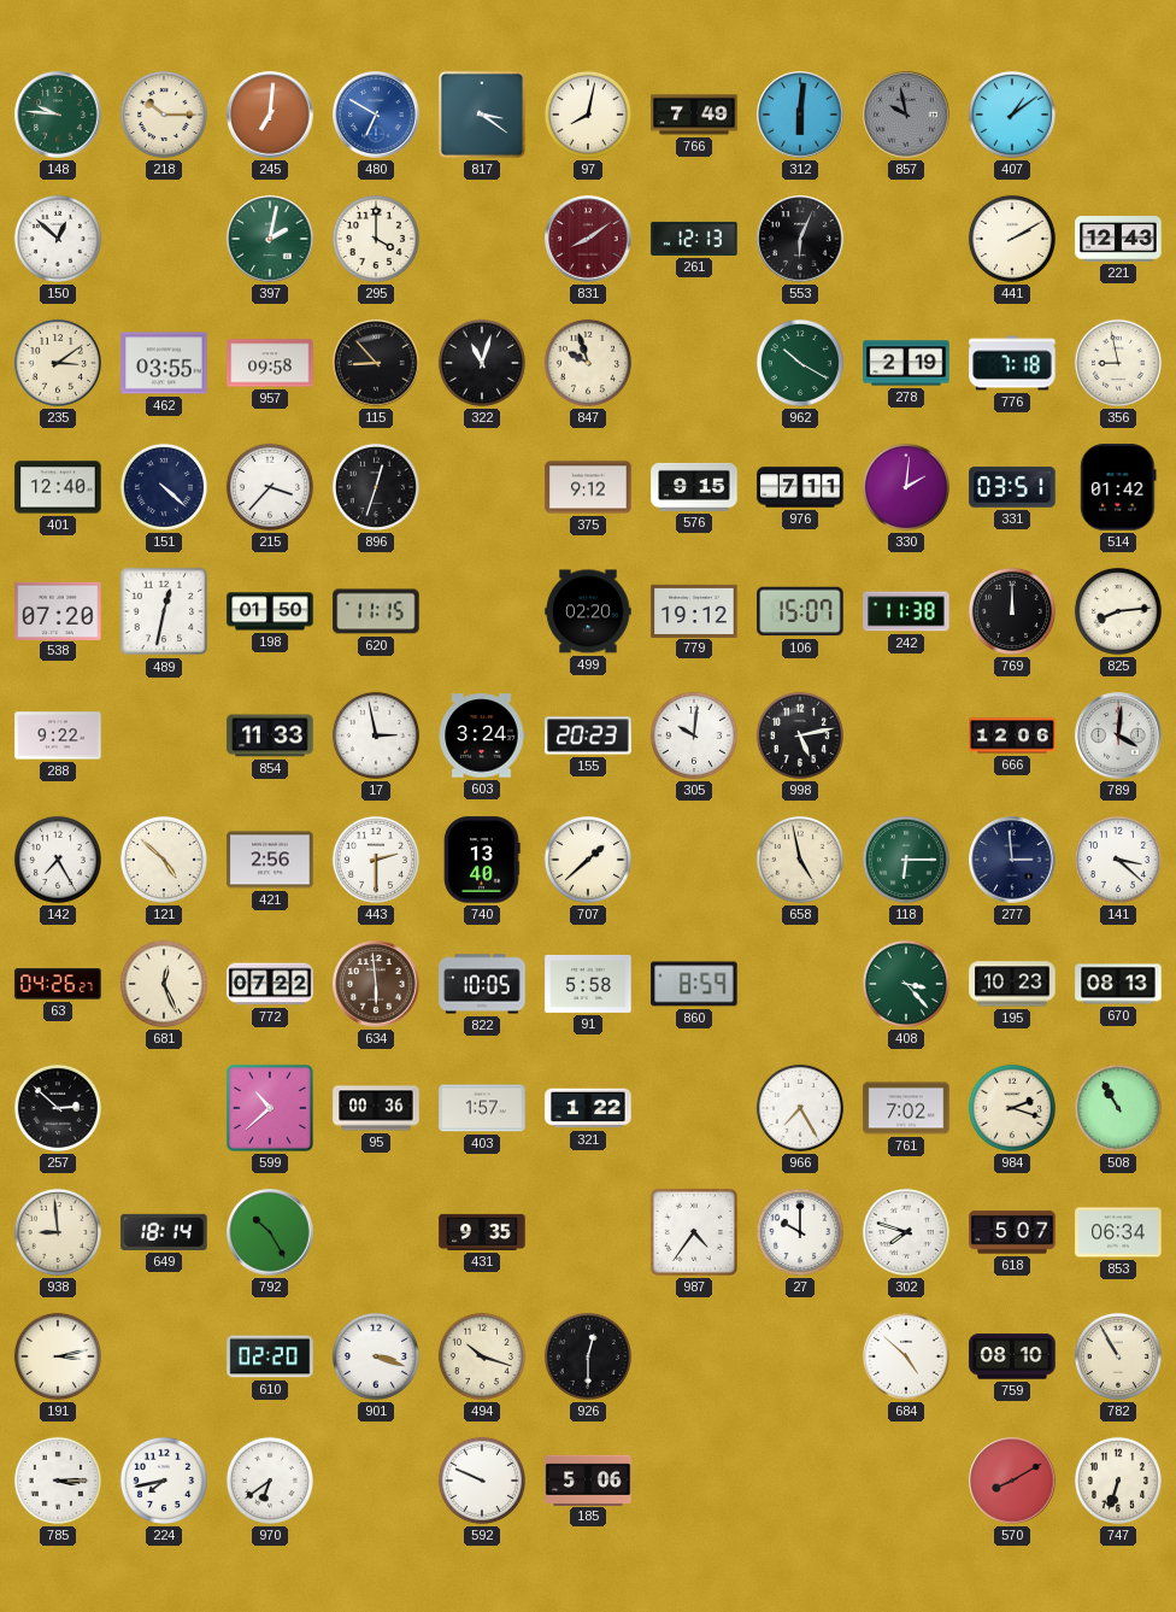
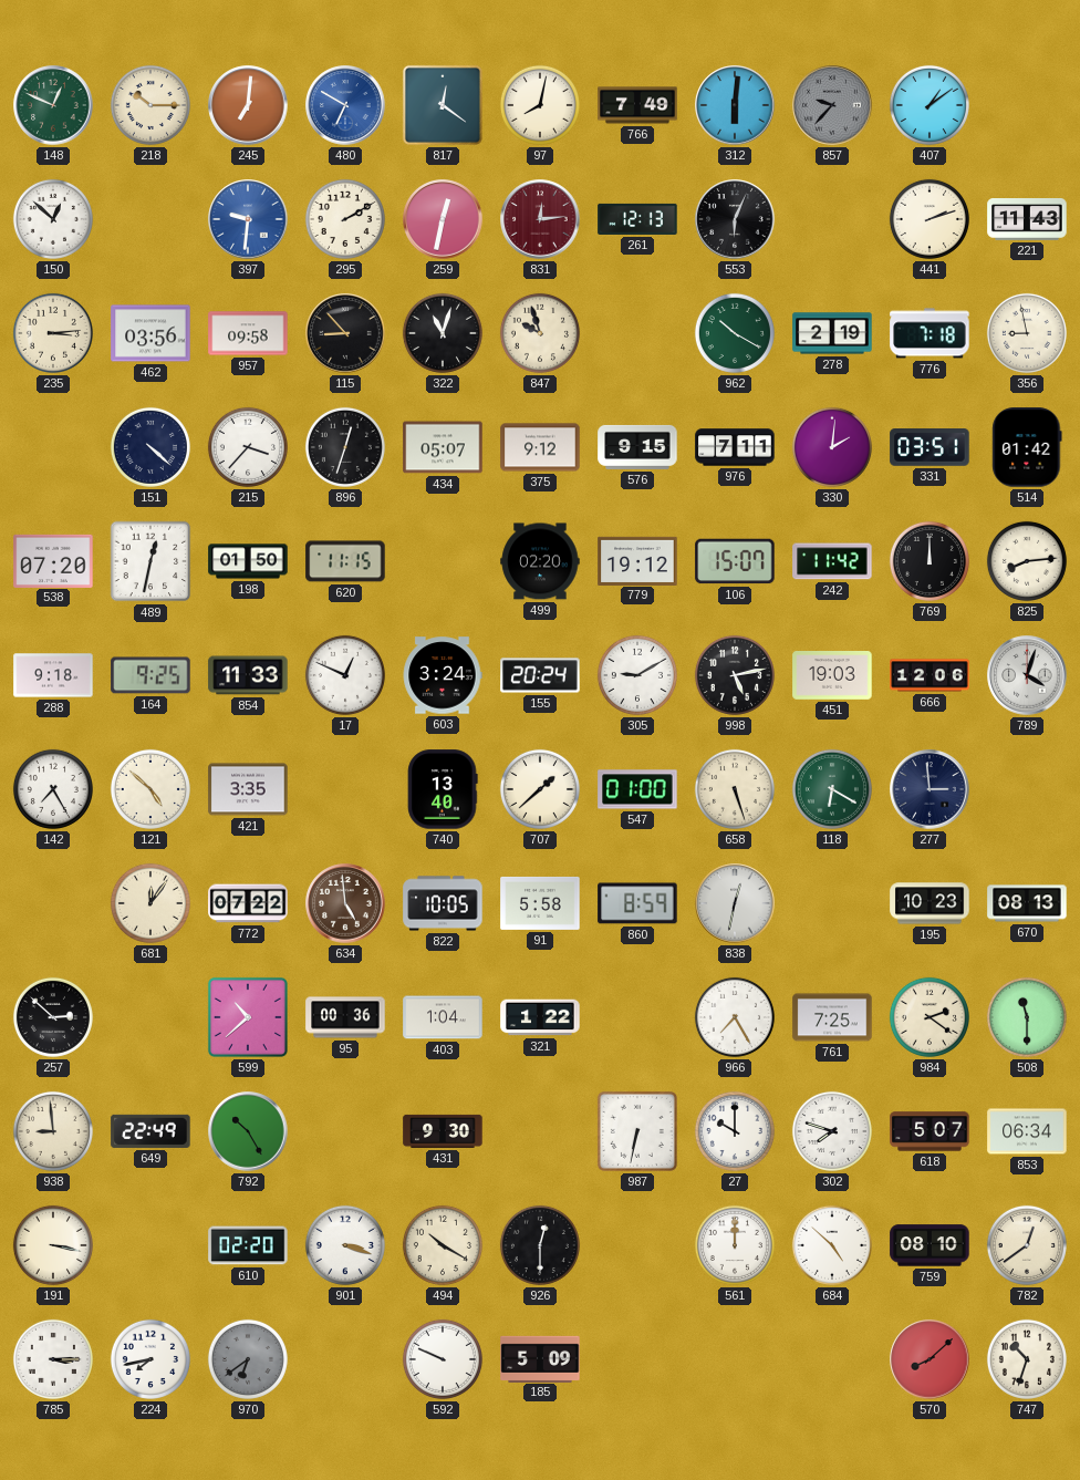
148: 9:46 -> 12:49 (53, 105)
817: 3:21 -> 12:21 (443, 105)
857: 9:58 -> 9:37 (832, 105)
397: 2:02 -> 9:31 (248, 219)
397 dial: green -> blue (248, 219)
295: 4:00 -> 2:10 (345, 219)
259: none -> 12:32 (443, 219)
831: 8:09 -> 12:14 (540, 219)
441: 2:10 -> 2:12 (930, 219)
221: 12:43 -> 11:43 (1027, 220)
235: 3:09 -> 3:14 (53, 333)
462: 03:55 -> 03:56 (150, 333)
401: 12:40 -> none (58, 487)
434: none -> 05:07 (443, 447)
242: 11:38 -> 11:42 (832, 561)
288: 9:22 -> 9:18 (53, 675)
164: none -> 9:25 (150, 675)
17: 2:58 -> 12:49 (345, 675)
155: 20:23 -> 20:24 (540, 675)
305: 10:01 -> 9:10 (637, 675)
451: none -> 19:03 (832, 676)
789: 4:01 -> 4:03 (1027, 675)
421: 2:56 -> 3:35 (248, 789)
443: 2:30 -> none (376, 860)
547: none -> 01:00 (637, 789)
658: 4:58 -> 5:27 (735, 789)
118: 6:15 -> 6:20 (832, 789)
141: 3:22 -> none (1118, 860)
63: 04:26 -> none (58, 984)
681: 12:26 -> 12:06 (150, 903)
634: 5:59 -> 4:59 (345, 903)
838: none -> 12:32 (735, 903)
408: 3:23 -> none (906, 984)
403: 1:57 -> 1:04 (443, 1017)
761: 7:02 -> 7:25 (832, 1017)
984: 2:18 -> 2:21 (930, 1017)
508: 10:55 -> 11:30 (1027, 1017)
649: 18:14 -> 22:49 (150, 1131)
431: 9:35 -> 9:30 (443, 1131)
987: 4:36 -> 6:32 (637, 1131)
191: 3:13 -> 3:17 (53, 1245)
494: 10:18 -> 10:20 (443, 1245)
561: none -> 12:00 (735, 1245)
782: 10:55 -> 12:39 (1027, 1245)
970 dial: white -> grey (248, 1359)
185: 5:06 -> 5:09 (540, 1358)
570: 8:10 -> 8:08 (930, 1359)
747: 6:33 -> 10:33 (1027, 1359)
